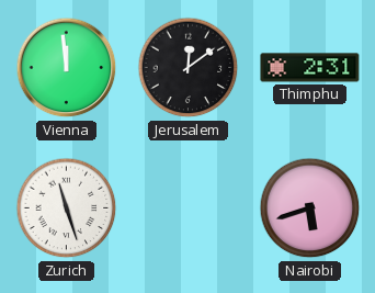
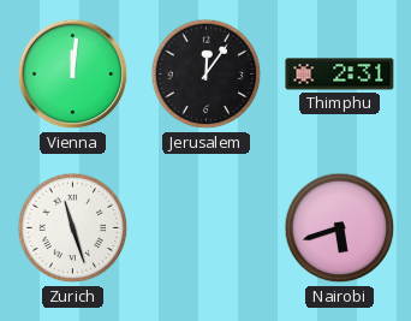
Vienna: 11:59 -> 12:01 (73, 75)
Jerusalem: 12:09 -> 12:06 (207, 75)
